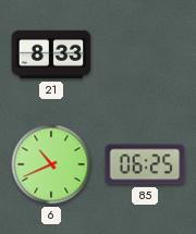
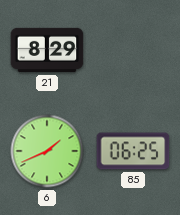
21: 8:33 -> 8:29 (47, 50)
6: 10:41 -> 1:41 (47, 151)
